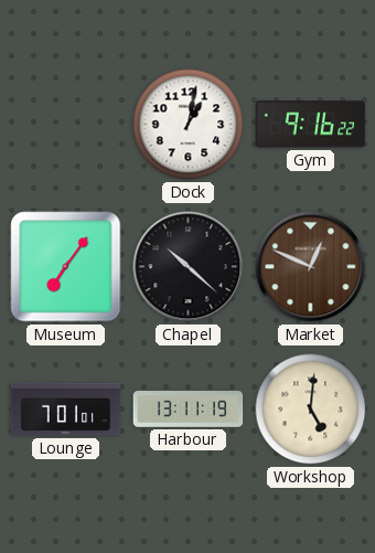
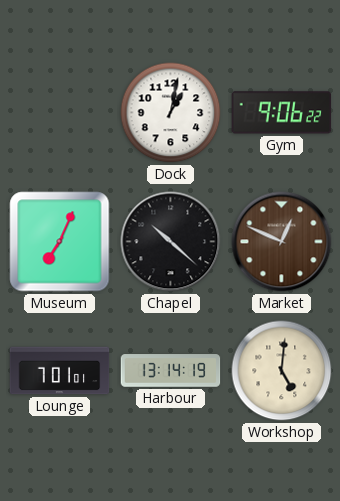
Gym: 9:16 -> 9:06 (282, 113)
Museum: 7:06 -> 7:04 (60, 242)
Harbour: 13:11 -> 13:14 (171, 371)
